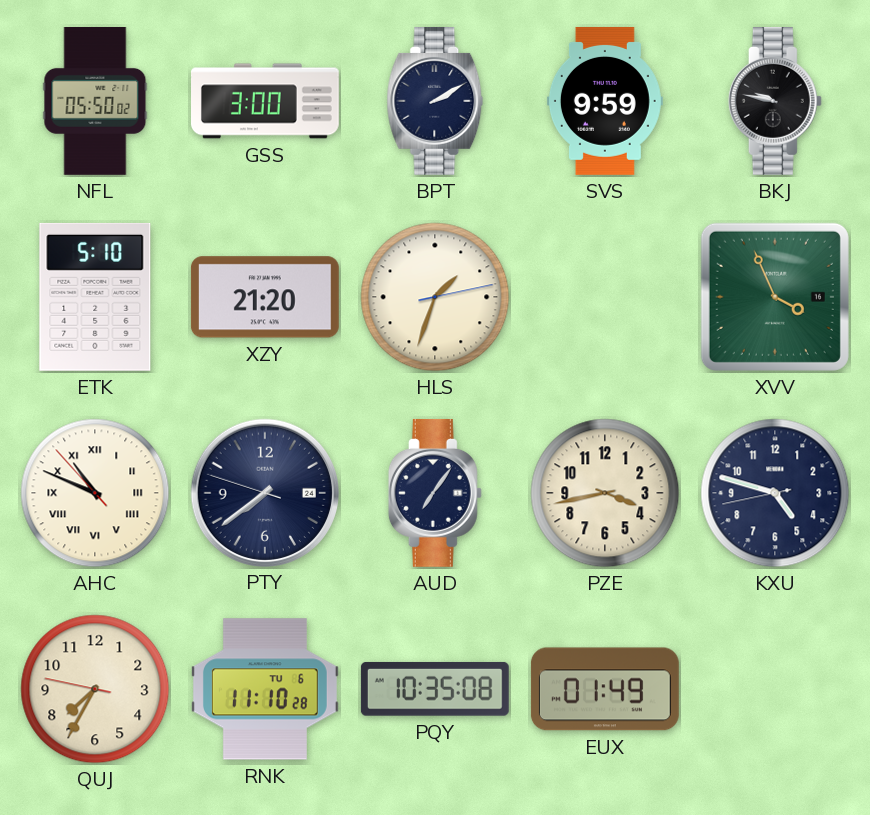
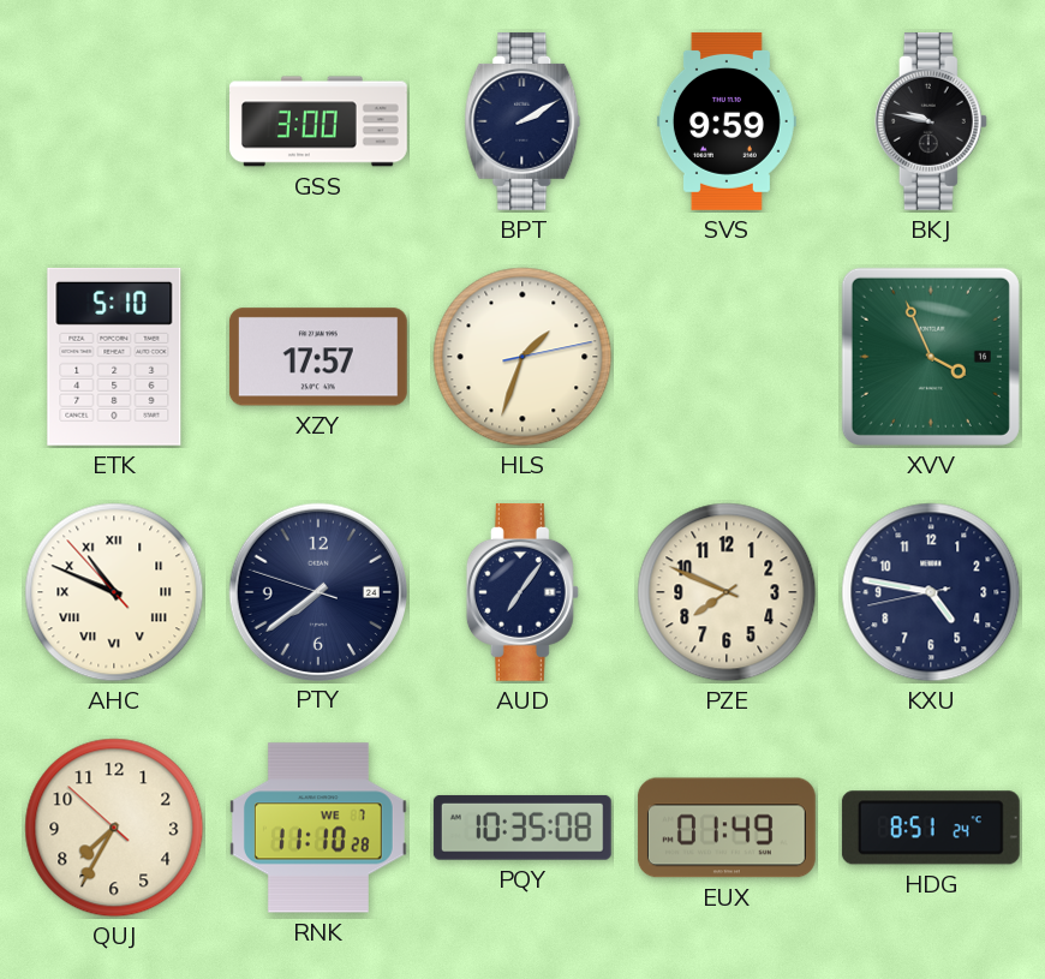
NFL: 05:50 -> none (95, 102)
XZY: 21:20 -> 17:57 (318, 357)
PZE: 3:43 -> 7:49 (727, 592)
KXU: 4:47 -> 4:46 (931, 592)
QUJ: 7:34:47 -> 7:34:52 (114, 828)
RNK date: TU 6 -> WE 7 (318, 828)
HDG: none -> 8:51 (931, 828)
